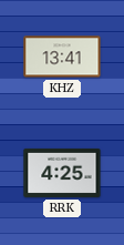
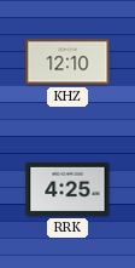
KHZ: 13:41 -> 12:10 (67, 62)
